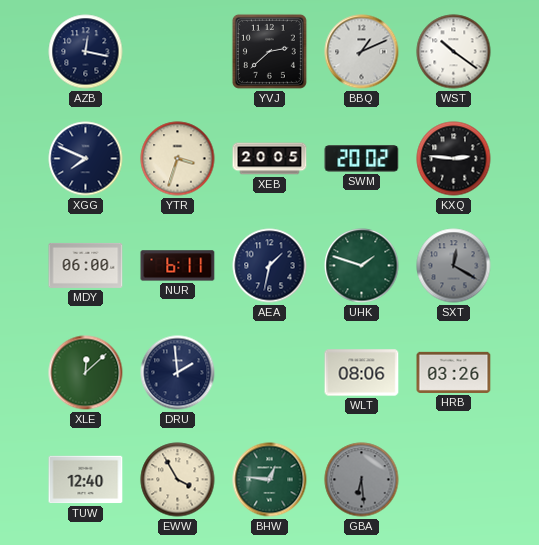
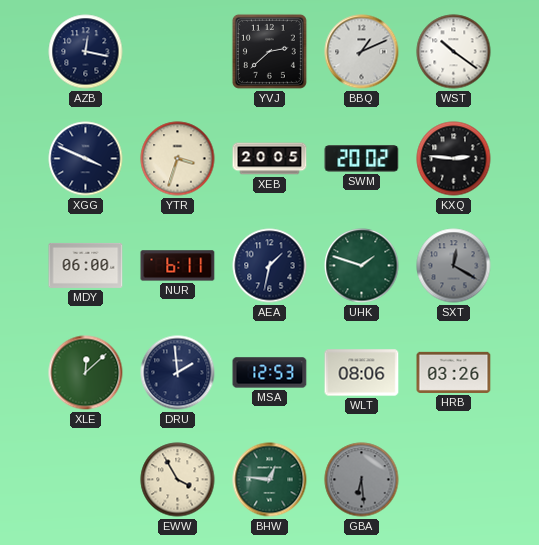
XGG: 7:49 -> 3:49 (86, 159)
MSA: none -> 12:53 (270, 373)
TUW: 12:40 -> none (86, 480)
